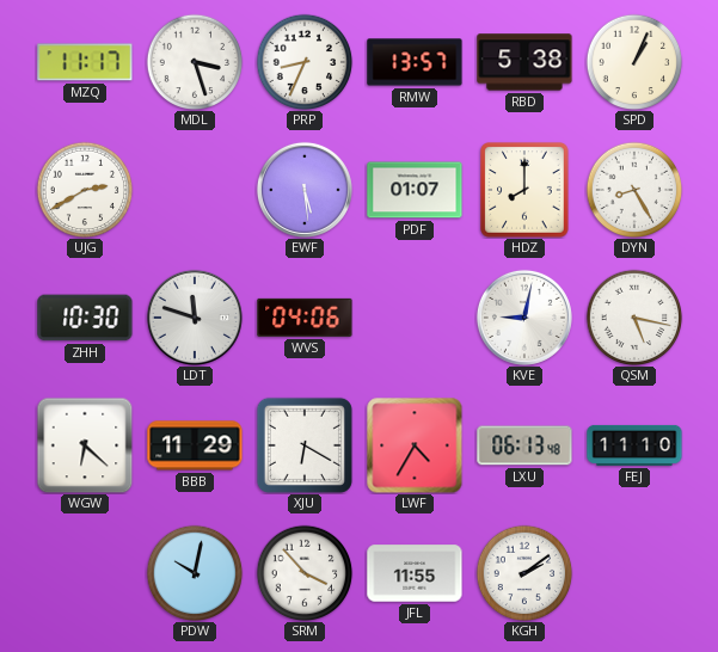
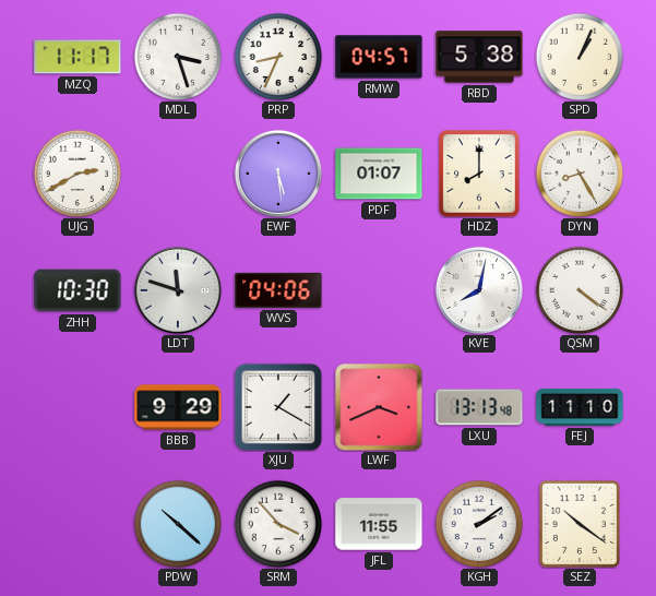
RMW: 13:57 -> 04:57 (379, 57)
KVE: 9:02 -> 8:02 (479, 290)
QSM: 5:17 -> 4:21 (580, 290)
WGW: 6:22 -> none (85, 445)
BBB: 11:29 -> 9:29 (178, 407)
XJU: 6:20 -> 1:20 (278, 407)
LWF: 4:35 -> 3:41 (379, 407)
LXU: 06:13 -> 13:13 (479, 407)
PDW: 10:02 -> 10:22 (178, 524)
SEZ: none -> 10:21 (580, 524)
